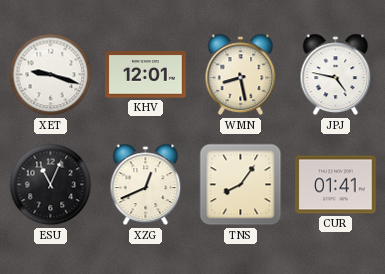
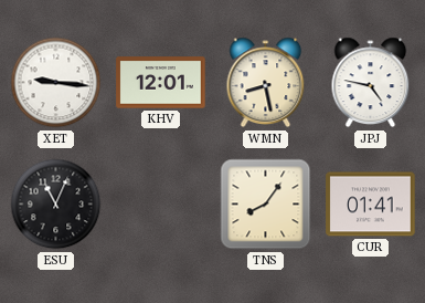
XET: 9:18 -> 9:16 (56, 83)
XZG: 12:41 -> none (146, 185)
